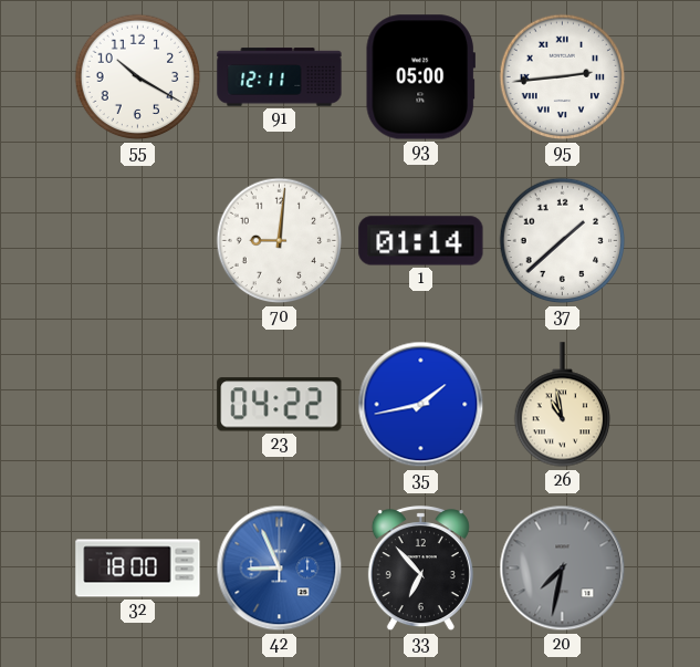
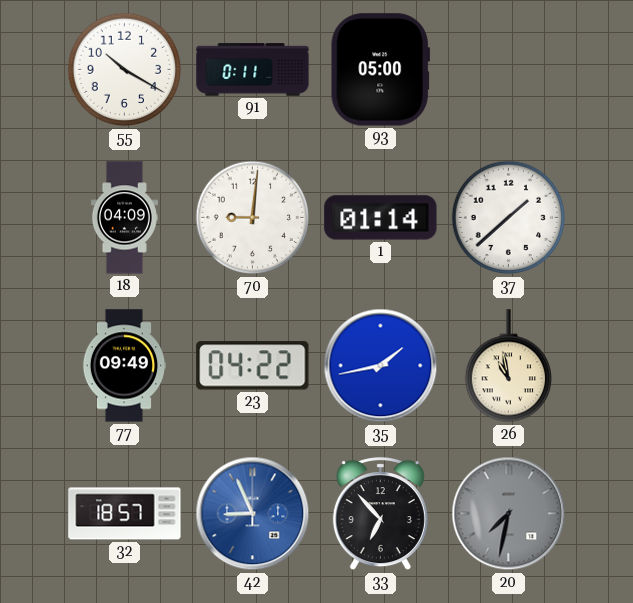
91: 12:11 -> 0:11 (253, 70)
95: 2:44 -> none (563, 77)
18: none -> 04:09 (124, 218)
77: none -> 09:49 (124, 366)
32: 18:00 -> 18:57 (125, 514)
